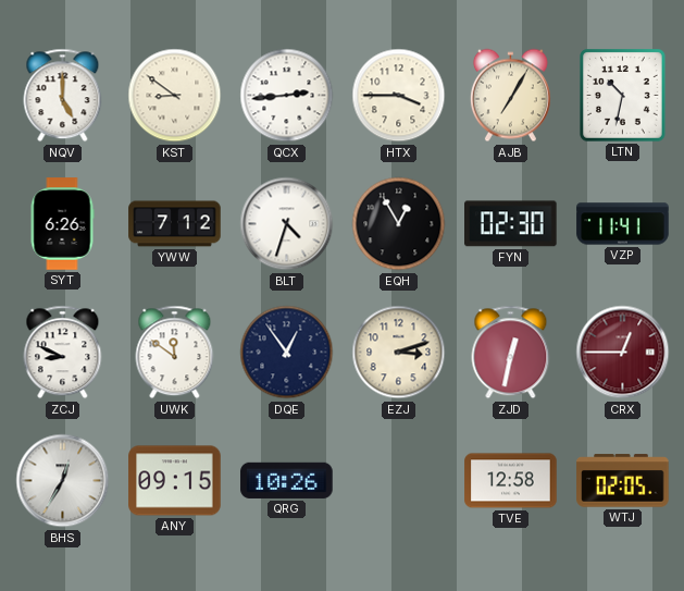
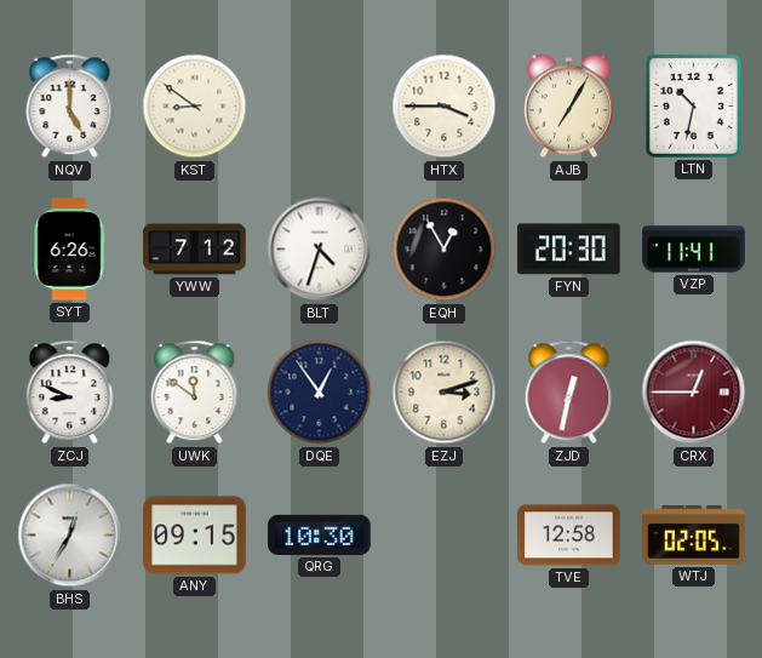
QCX: 2:44 -> none (287, 96)
FYN: 02:30 -> 20:30 (569, 250)
QRG: 10:26 -> 10:30 (320, 534)
